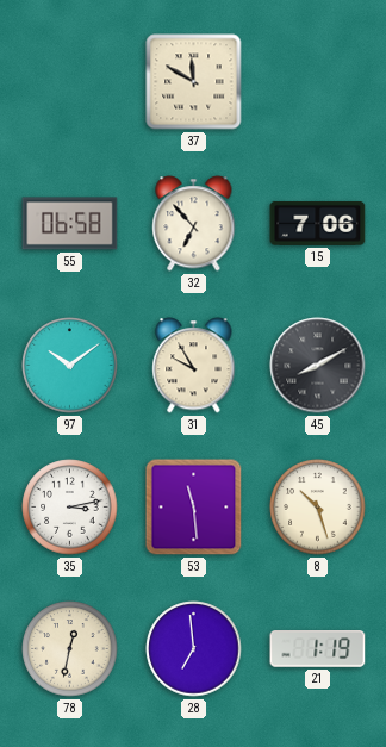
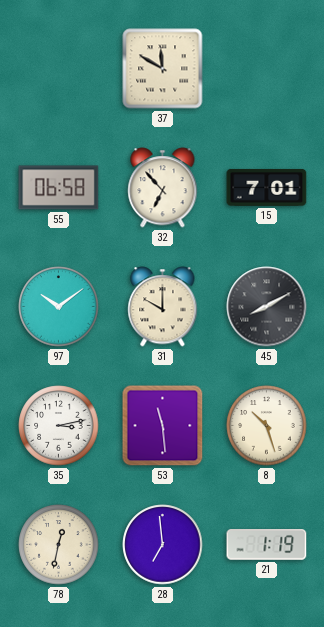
15: 7:06 -> 7:01 (267, 188)
31: 9:55 -> 10:00 (163, 307)
